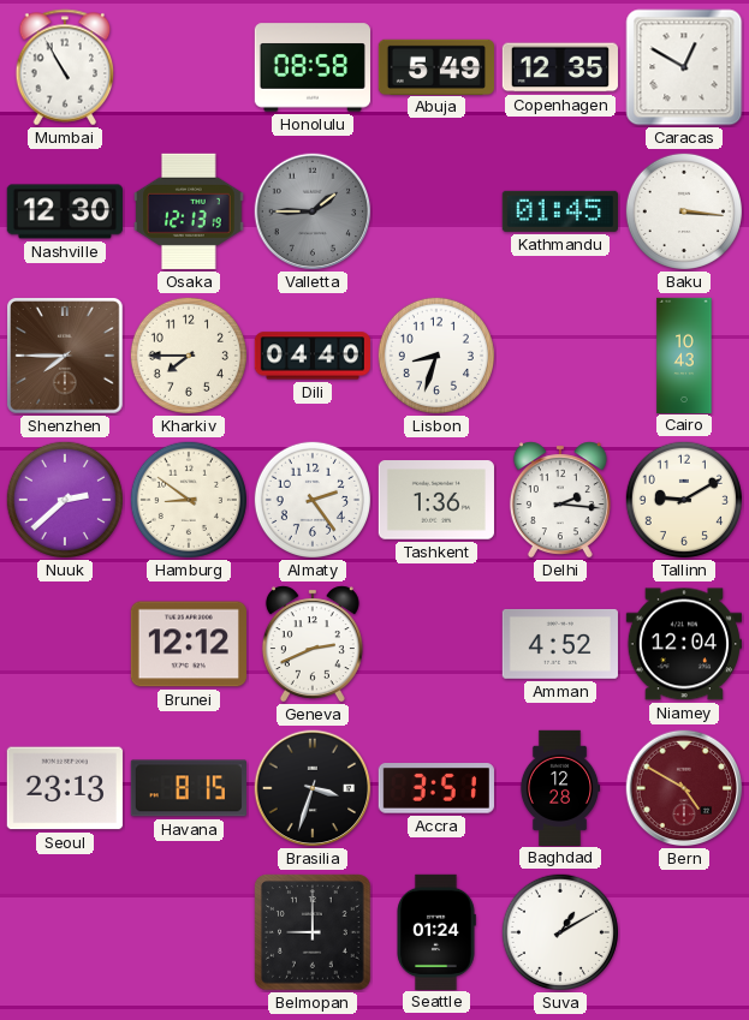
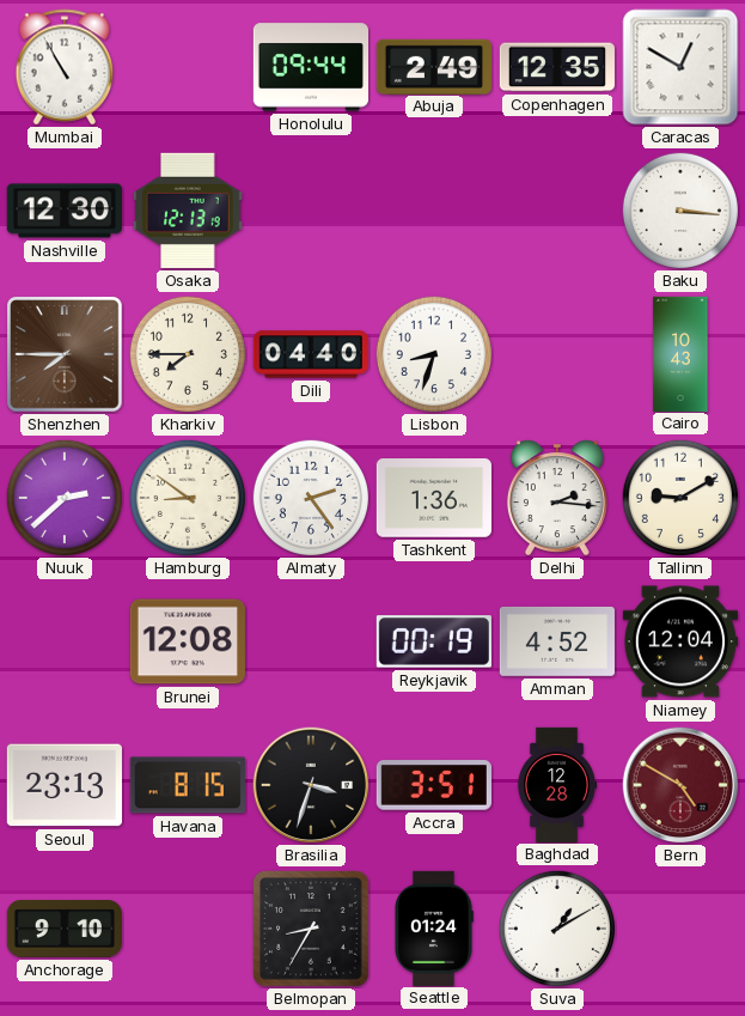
Honolulu: 08:58 -> 09:44 (310, 67)
Abuja: 5:49 -> 2:49 (433, 66)
Valletta: 1:45 -> none (313, 211)
Kathmandu: 01:45 -> none (560, 211)
Brunei: 12:12 -> 12:08 (188, 641)
Geneva: 2:41 -> none (313, 644)
Reykjavik: none -> 00:19 (434, 641)
Anchorage: none -> 9:10 (63, 929)
Belmopan: 9:00 -> 8:35 (311, 929)
